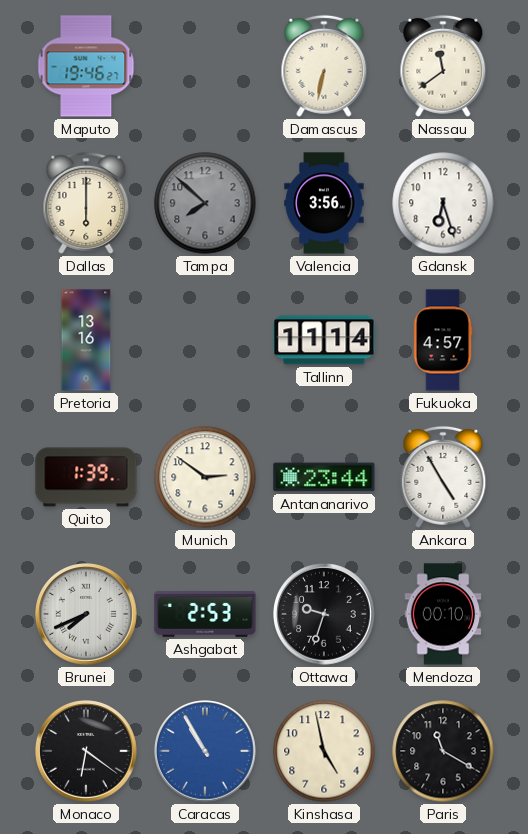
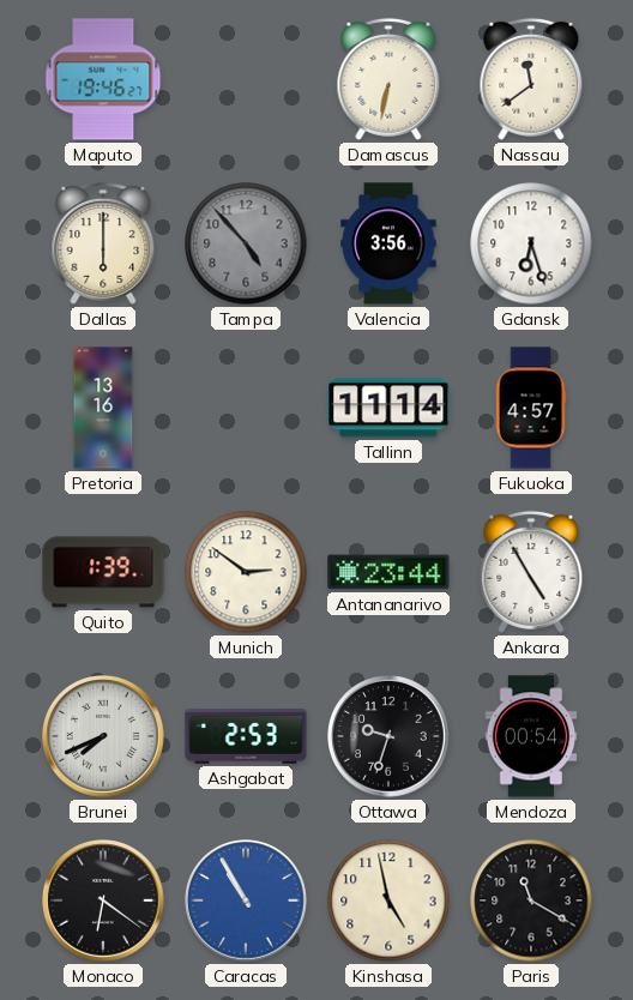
Tampa: 7:52 -> 4:53 (246, 243)
Mendoza: 00:10 -> 00:54 (531, 736)
